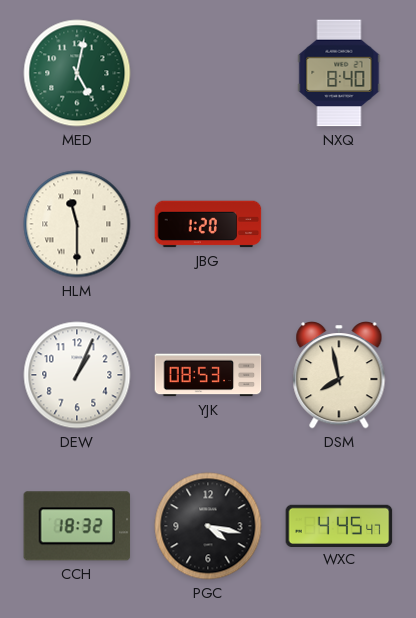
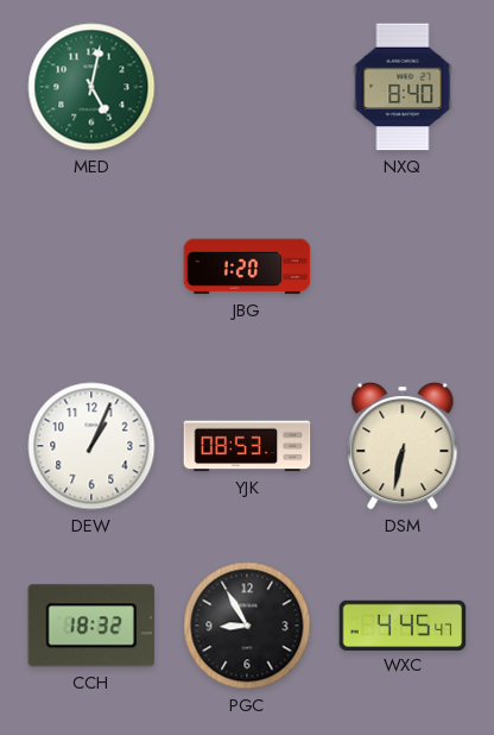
HLM: 11:30 -> none (77, 224)
DSM: 7:58 -> 6:32 (403, 447)
PGC: 4:17 -> 8:55 (247, 626)
